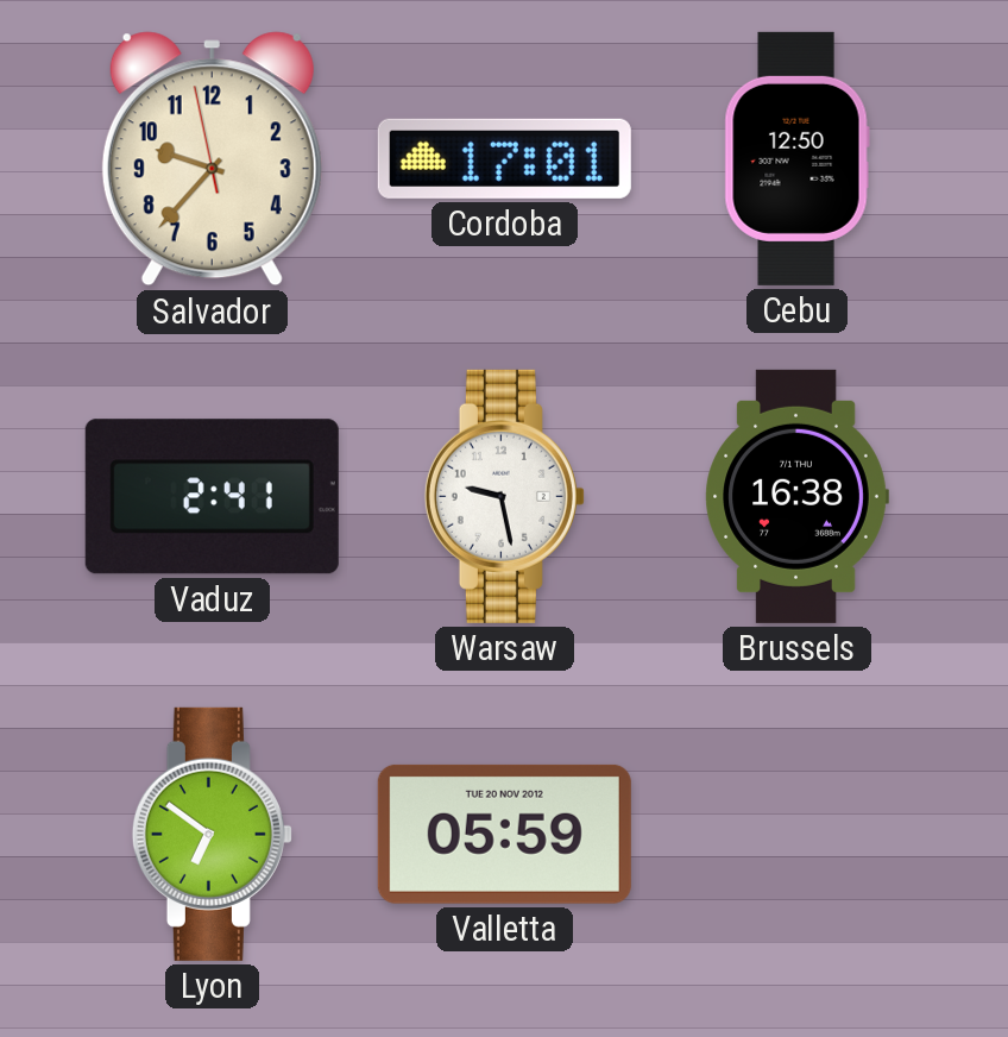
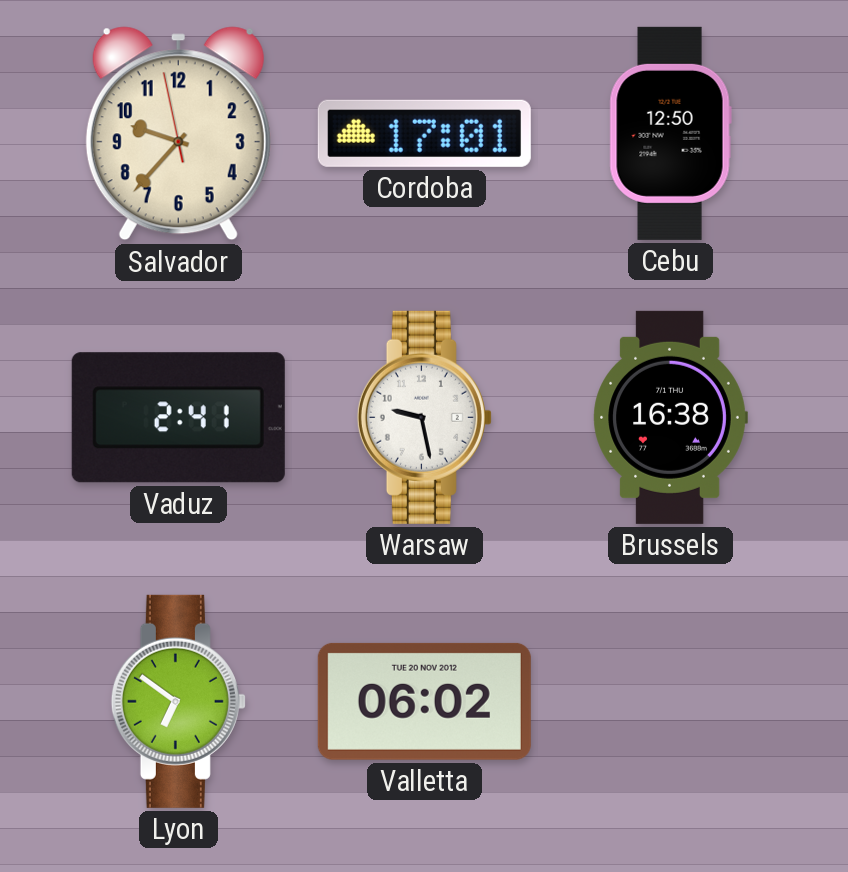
Valletta: 05:59 -> 06:02 (424, 701)
